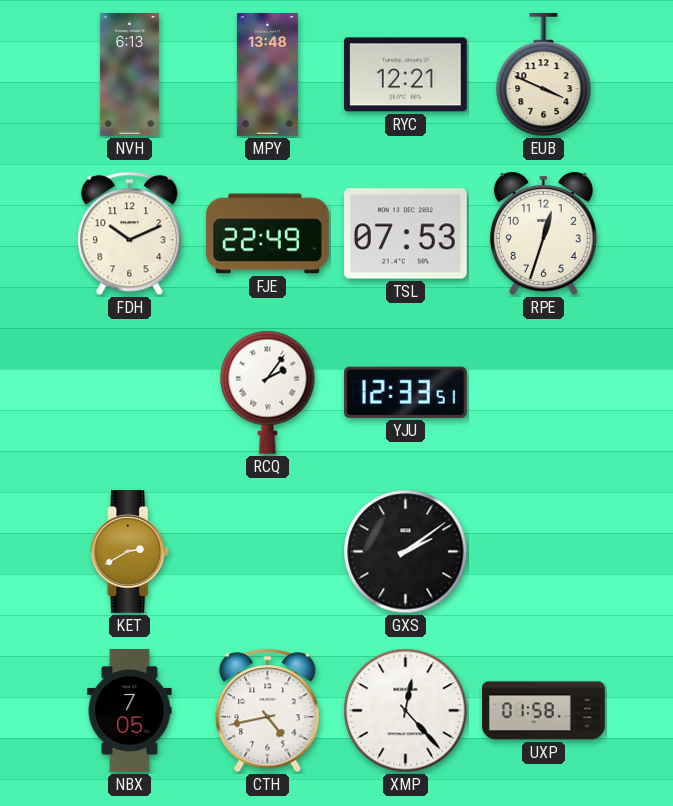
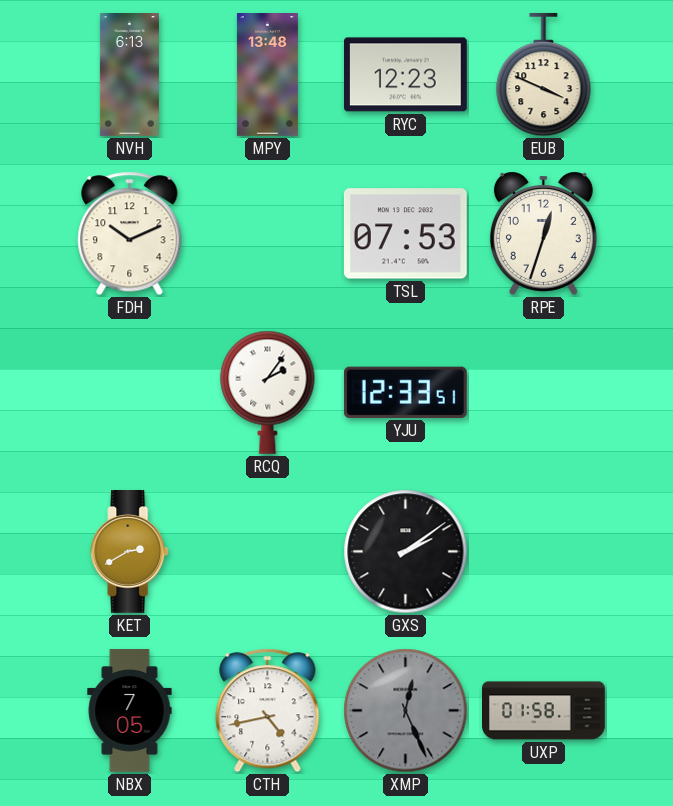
RYC: 12:21 -> 12:23 (405, 75)
FJE: 22:49 -> none (268, 234)
XMP: 12:23 -> 12:26 (406, 711)
XMP dial: white -> grey (406, 711)
